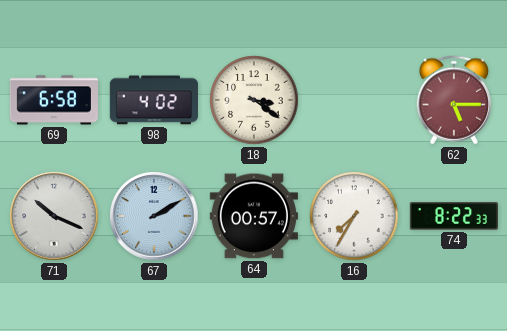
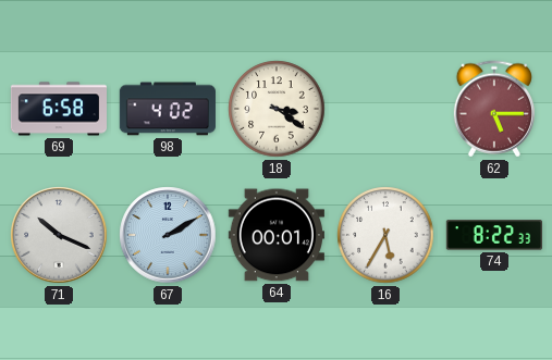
64: 00:57 -> 00:01 (277, 235)
16: 7:35 -> 5:35 (385, 235)
